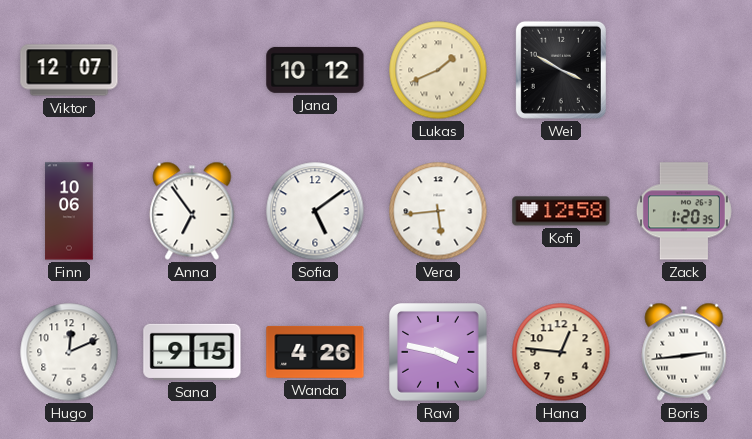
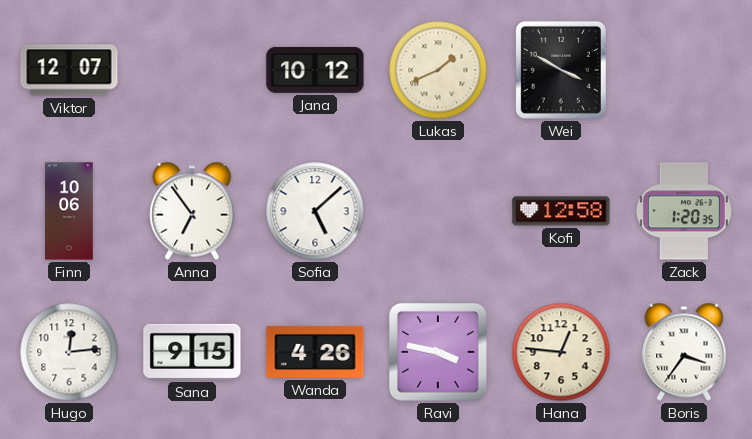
Sofia: 5:09 -> 5:08 (315, 211)
Vera: 5:44 -> none (438, 211)
Hugo: 12:11 -> 12:14 (69, 352)
Boris: 2:44 -> 3:36 (684, 352)
